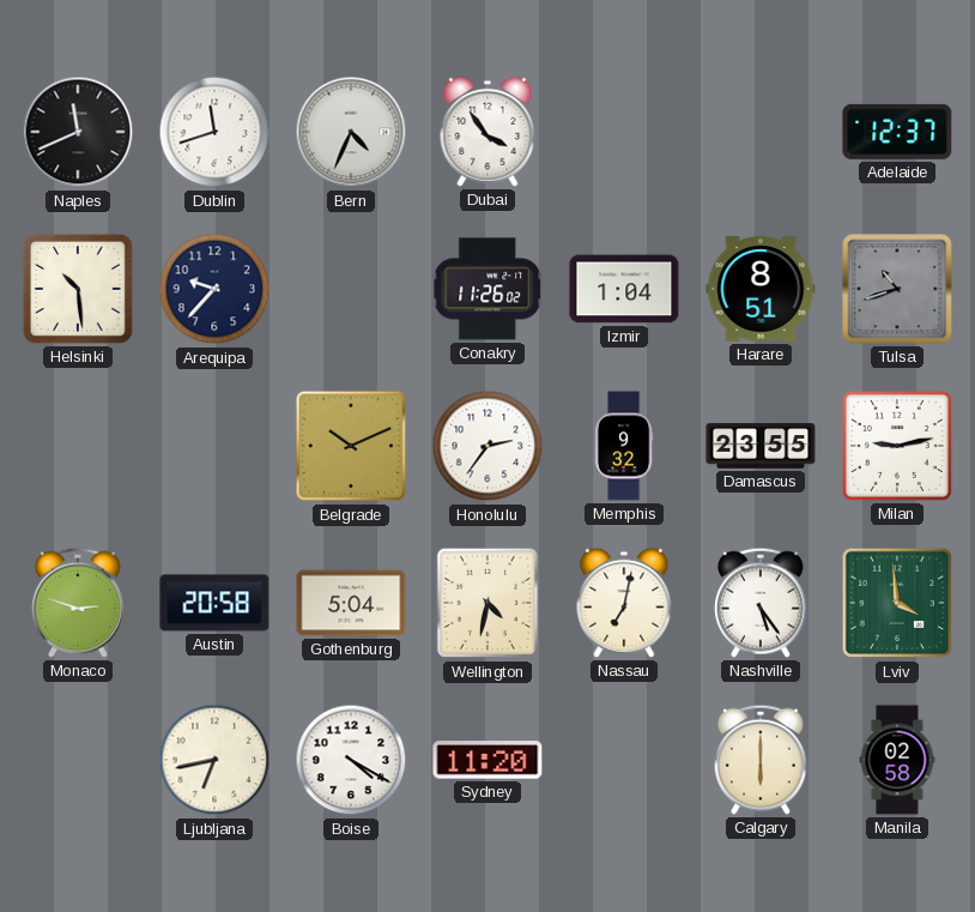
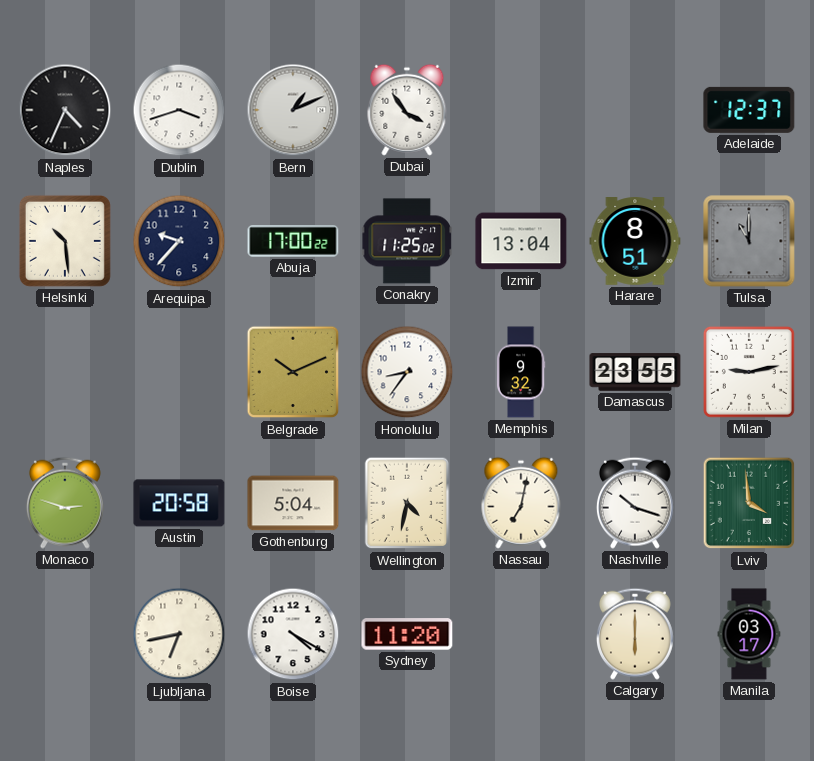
Naples: 11:41 -> 4:34 (65, 110)
Dublin: 11:42 -> 3:42 (179, 110)
Bern: 4:34 -> 1:11 (293, 110)
Abuja: none -> 17:00 (293, 242)
Conakry: 11:26 -> 11:25 (407, 241)
Izmir: 1:04 -> 13:04 (521, 241)
Tulsa: 10:42 -> 11:00 (749, 241)
Honolulu: 2:36 -> 8:36 (407, 372)
Nashville: 5:24 -> 10:18 (635, 503)
Manila: 02:58 -> 03:17 (749, 634)
